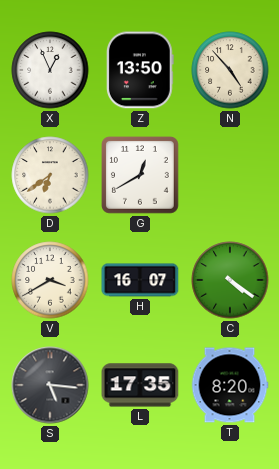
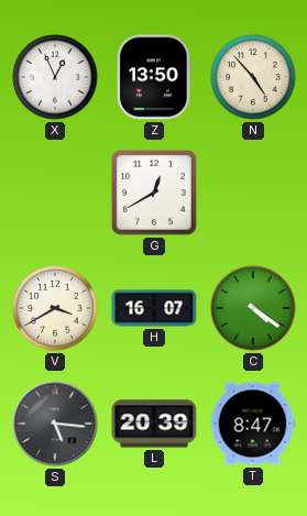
D: 6:39 -> none (50, 175)
L: 17:35 -> 20:39 (154, 424)
T: 8:20 -> 8:47 (253, 424)
